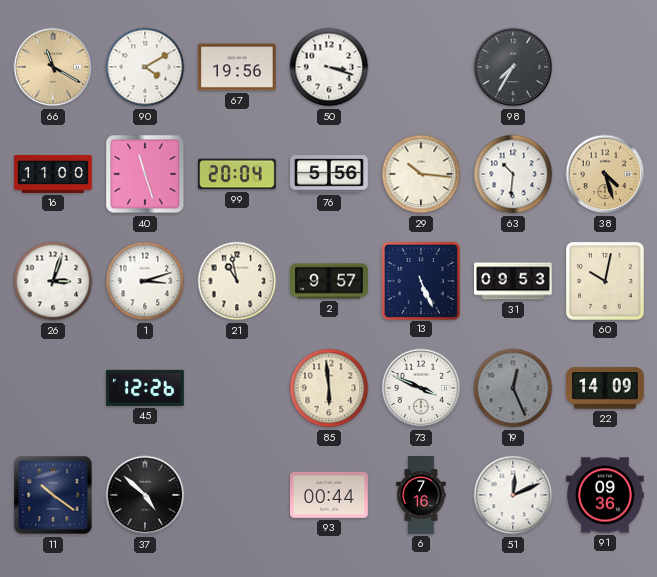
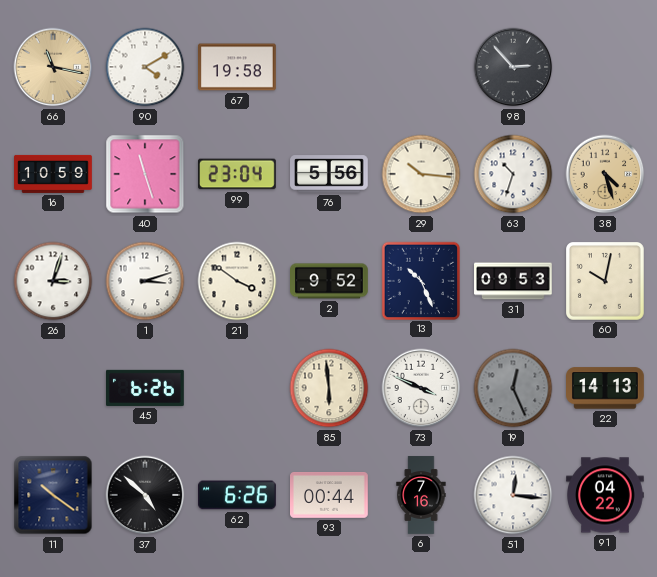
66: 11:20 -> 11:17 (53, 67)
67: 19:56 -> 19:58 (238, 67)
50: 3:18 -> none (329, 67)
98: 7:35 -> 2:53 (513, 67)
16: 11:00 -> 10:59 (53, 174)
99: 20:04 -> 23:04 (238, 174)
63: 10:31 -> 10:33 (513, 174)
21: 10:58 -> 3:51 (237, 281)
2: 9:57 -> 9:52 (330, 281)
13: 5:26 -> 10:26 (420, 280)
45: 12:26 -> 6:26 (146, 388)
22: 14:09 -> 14:13 (606, 388)
62: none -> 6:26 (238, 495)
51: 12:11 -> 12:16 (513, 495)
91: 09:36 -> 04:22 (605, 495)
